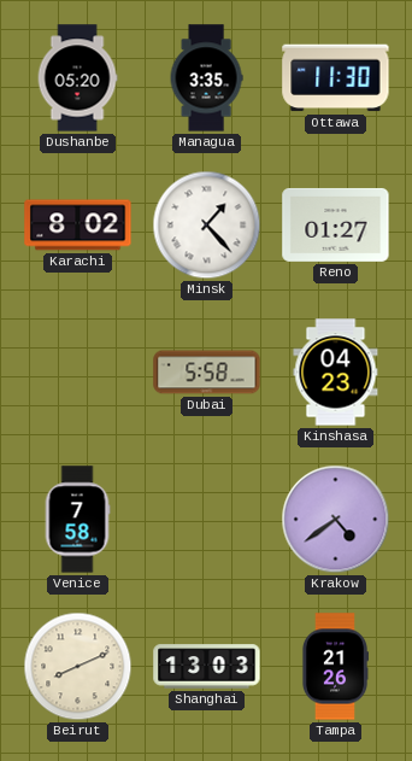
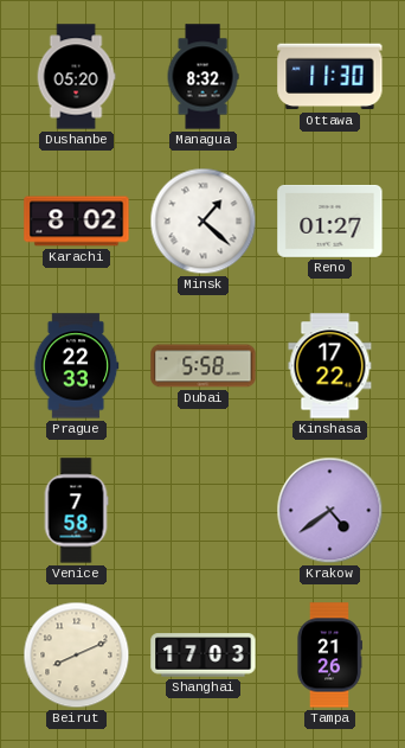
Managua: 3:35 -> 8:32 (202, 77)
Minsk: 1:23 -> 1:22 (204, 222)
Prague: none -> 22:33 (76, 366)
Kinshasa: 04:23 -> 17:22 (330, 366)
Shanghai: 13:03 -> 17:03 (204, 656)
